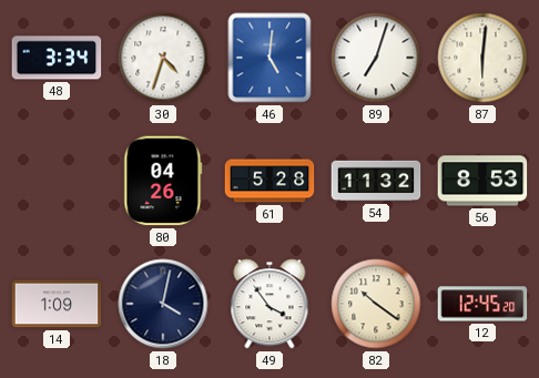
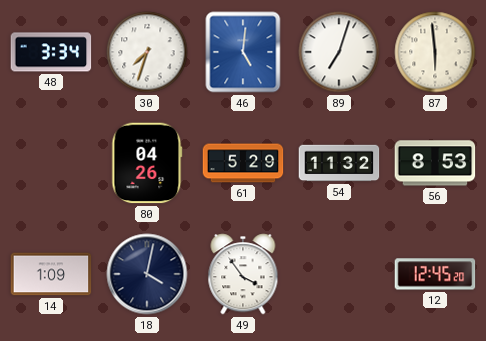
30: 4:33 -> 7:33 (147, 52)
87: 6:01 -> 5:59 (435, 52)
61: 5:28 -> 5:29 (243, 163)
82: 10:21 -> none (376, 304)
